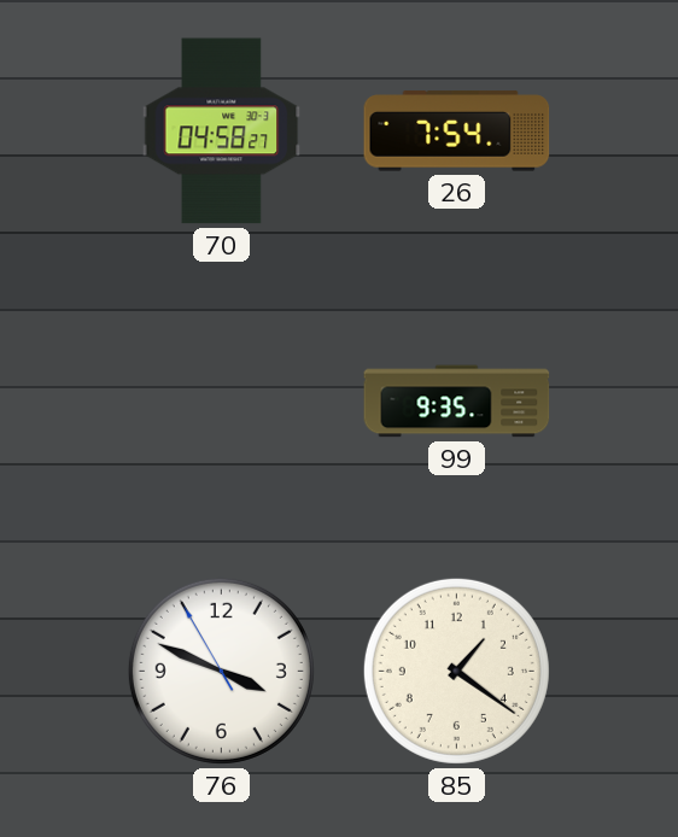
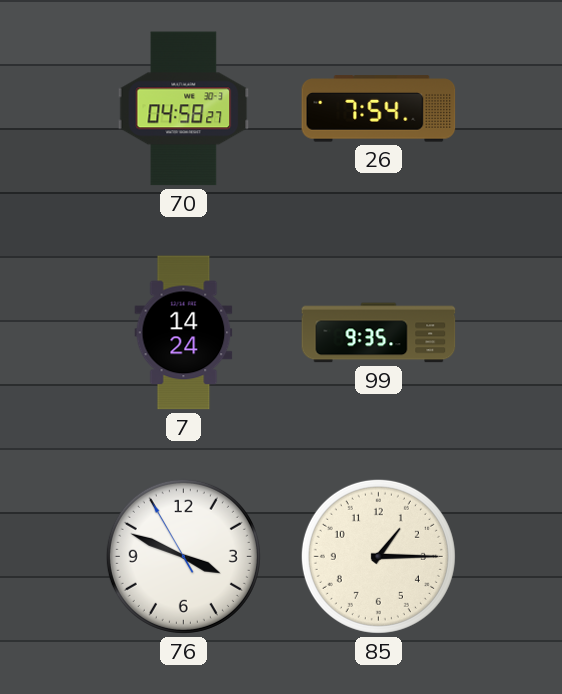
7: none -> 14:24 (184, 333)
85: 1:21 -> 1:15 (378, 556)
